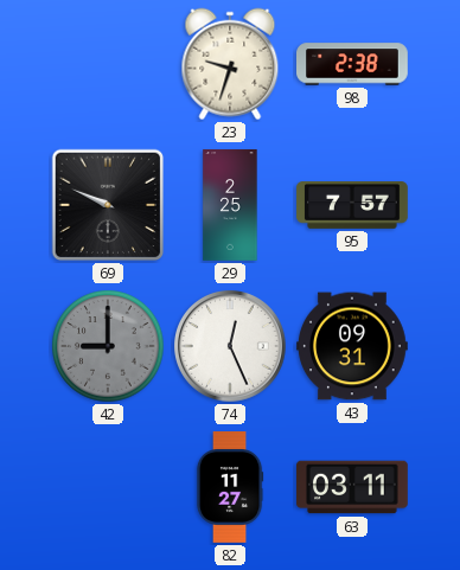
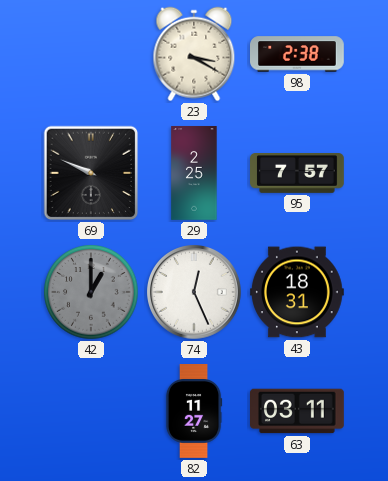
23: 9:33 -> 3:20 (194, 54)
42: 9:00 -> 1:00 (91, 292)
43: 09:31 -> 18:31 (298, 292)
